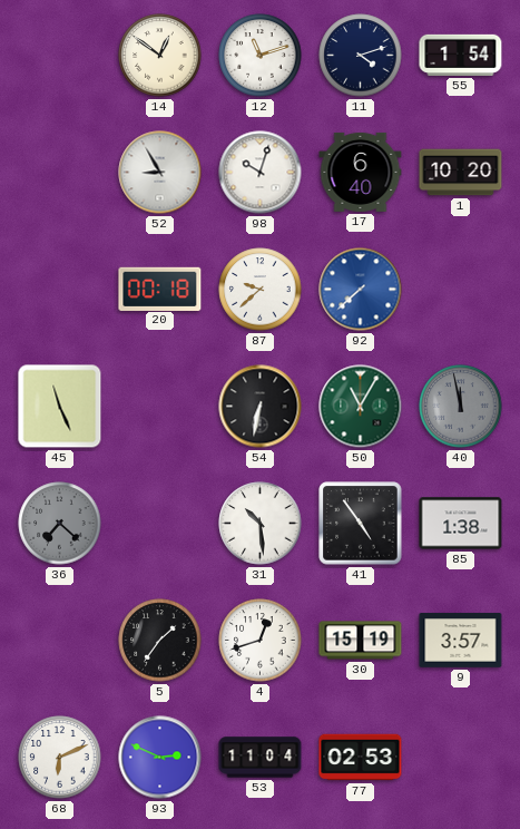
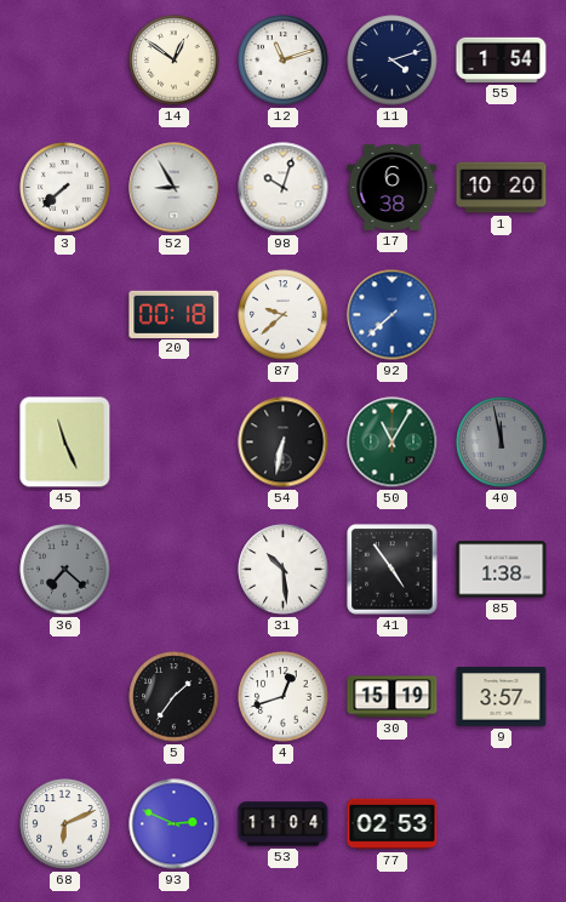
3: none -> 7:38 (65, 188)
17: 6:40 -> 6:38 (393, 187)
